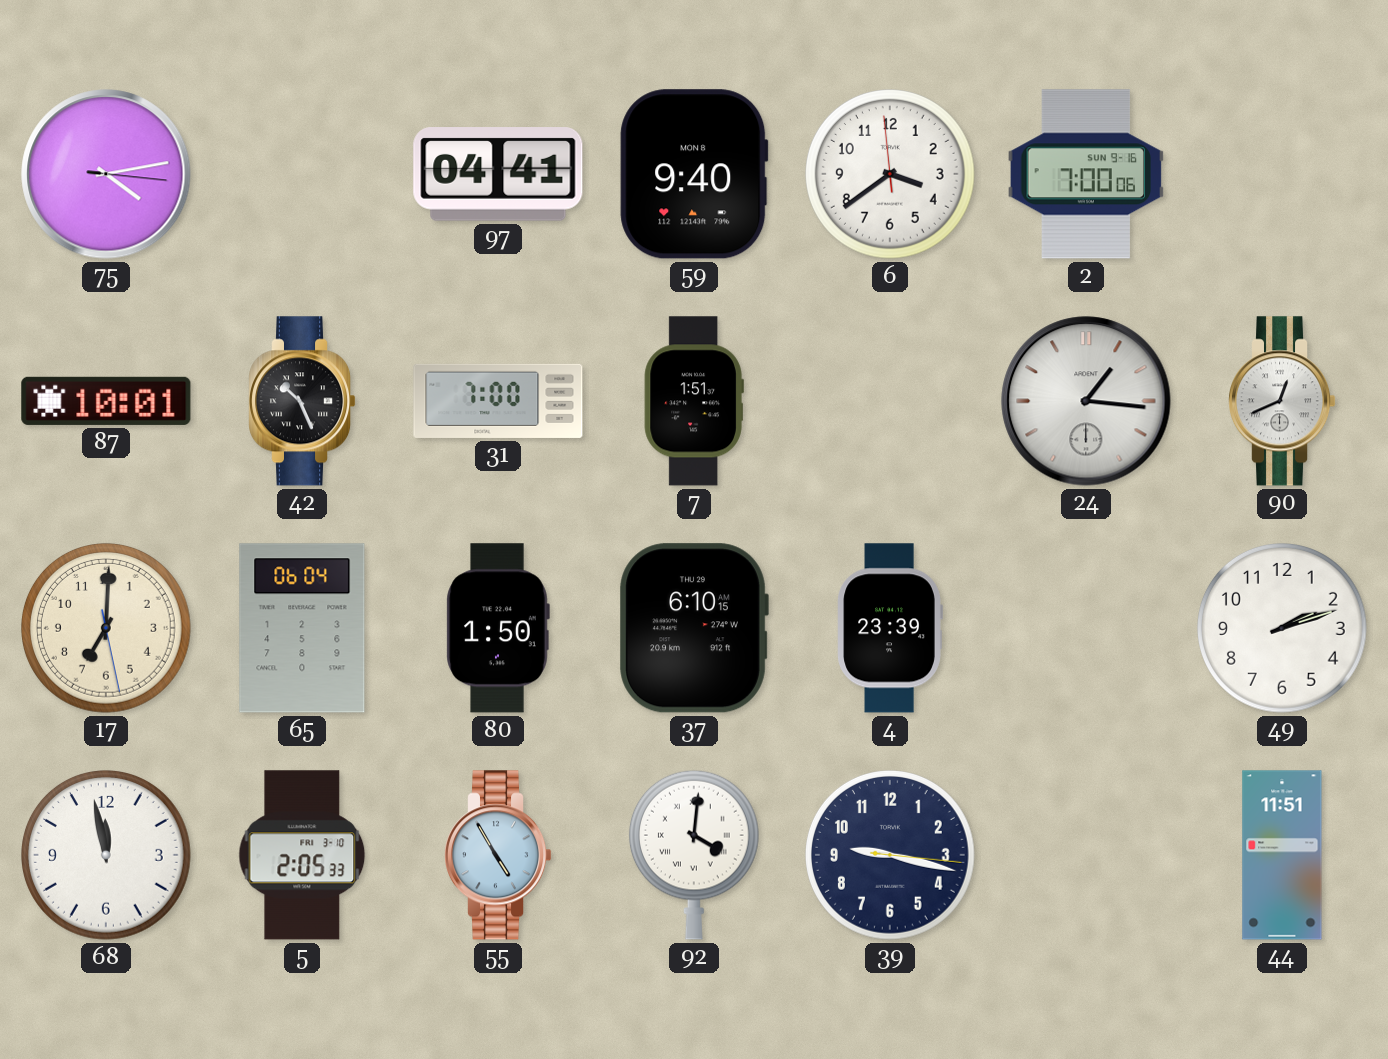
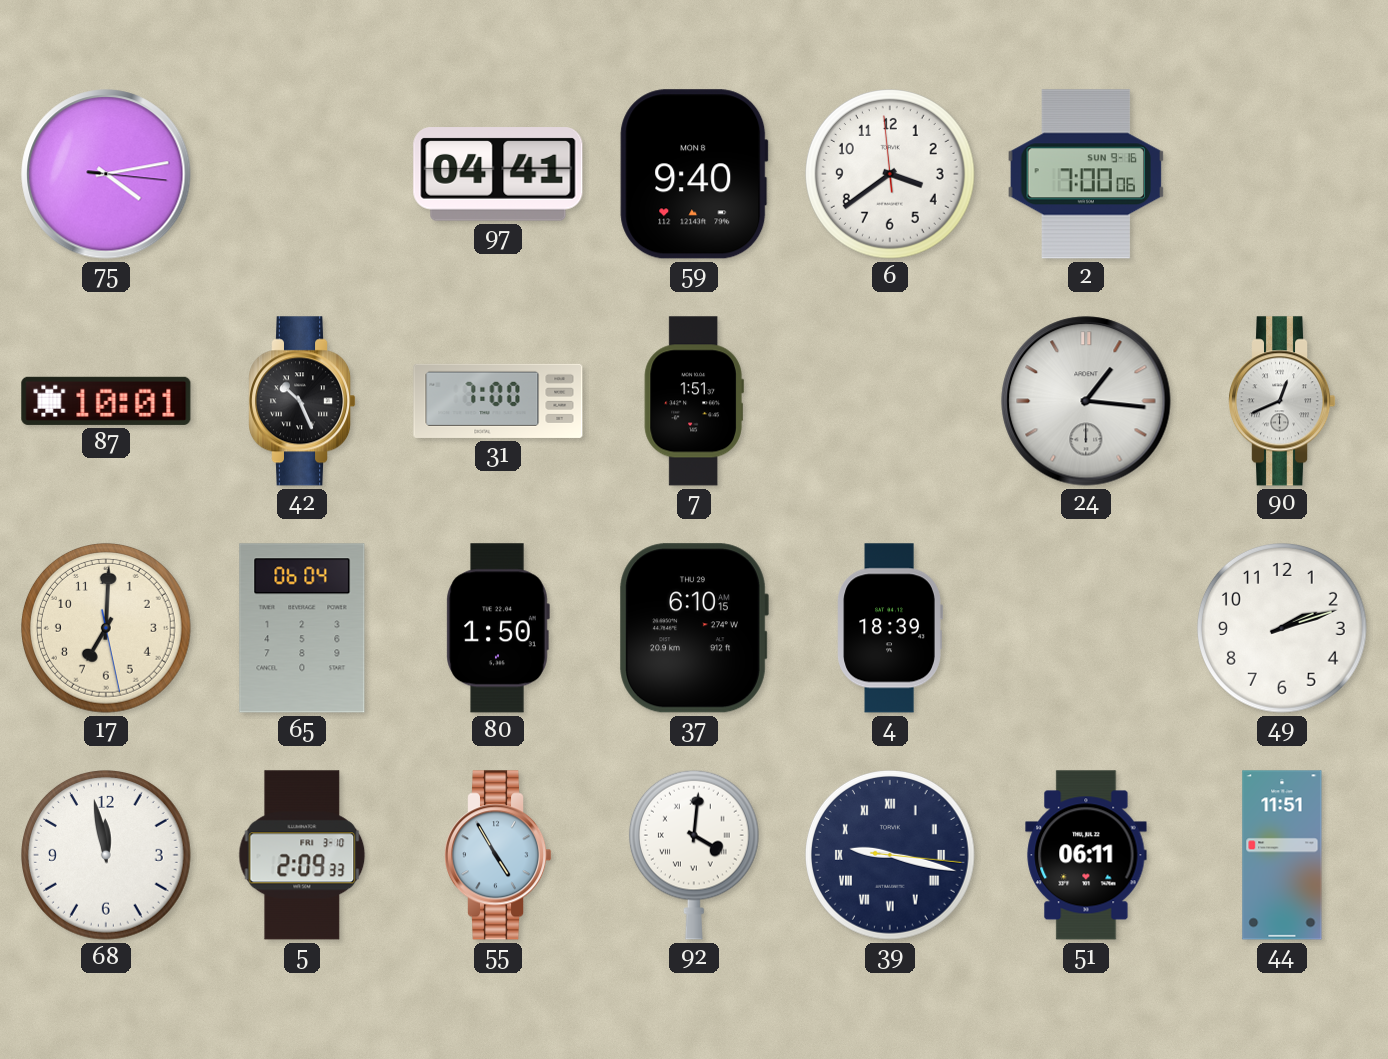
4: 23:39 -> 18:39 (890, 628)
5: 2:05 -> 2:09 (302, 855)
39 numerals: Arabic -> Roman (891, 856)
51: none -> 06:11 (1086, 855)
